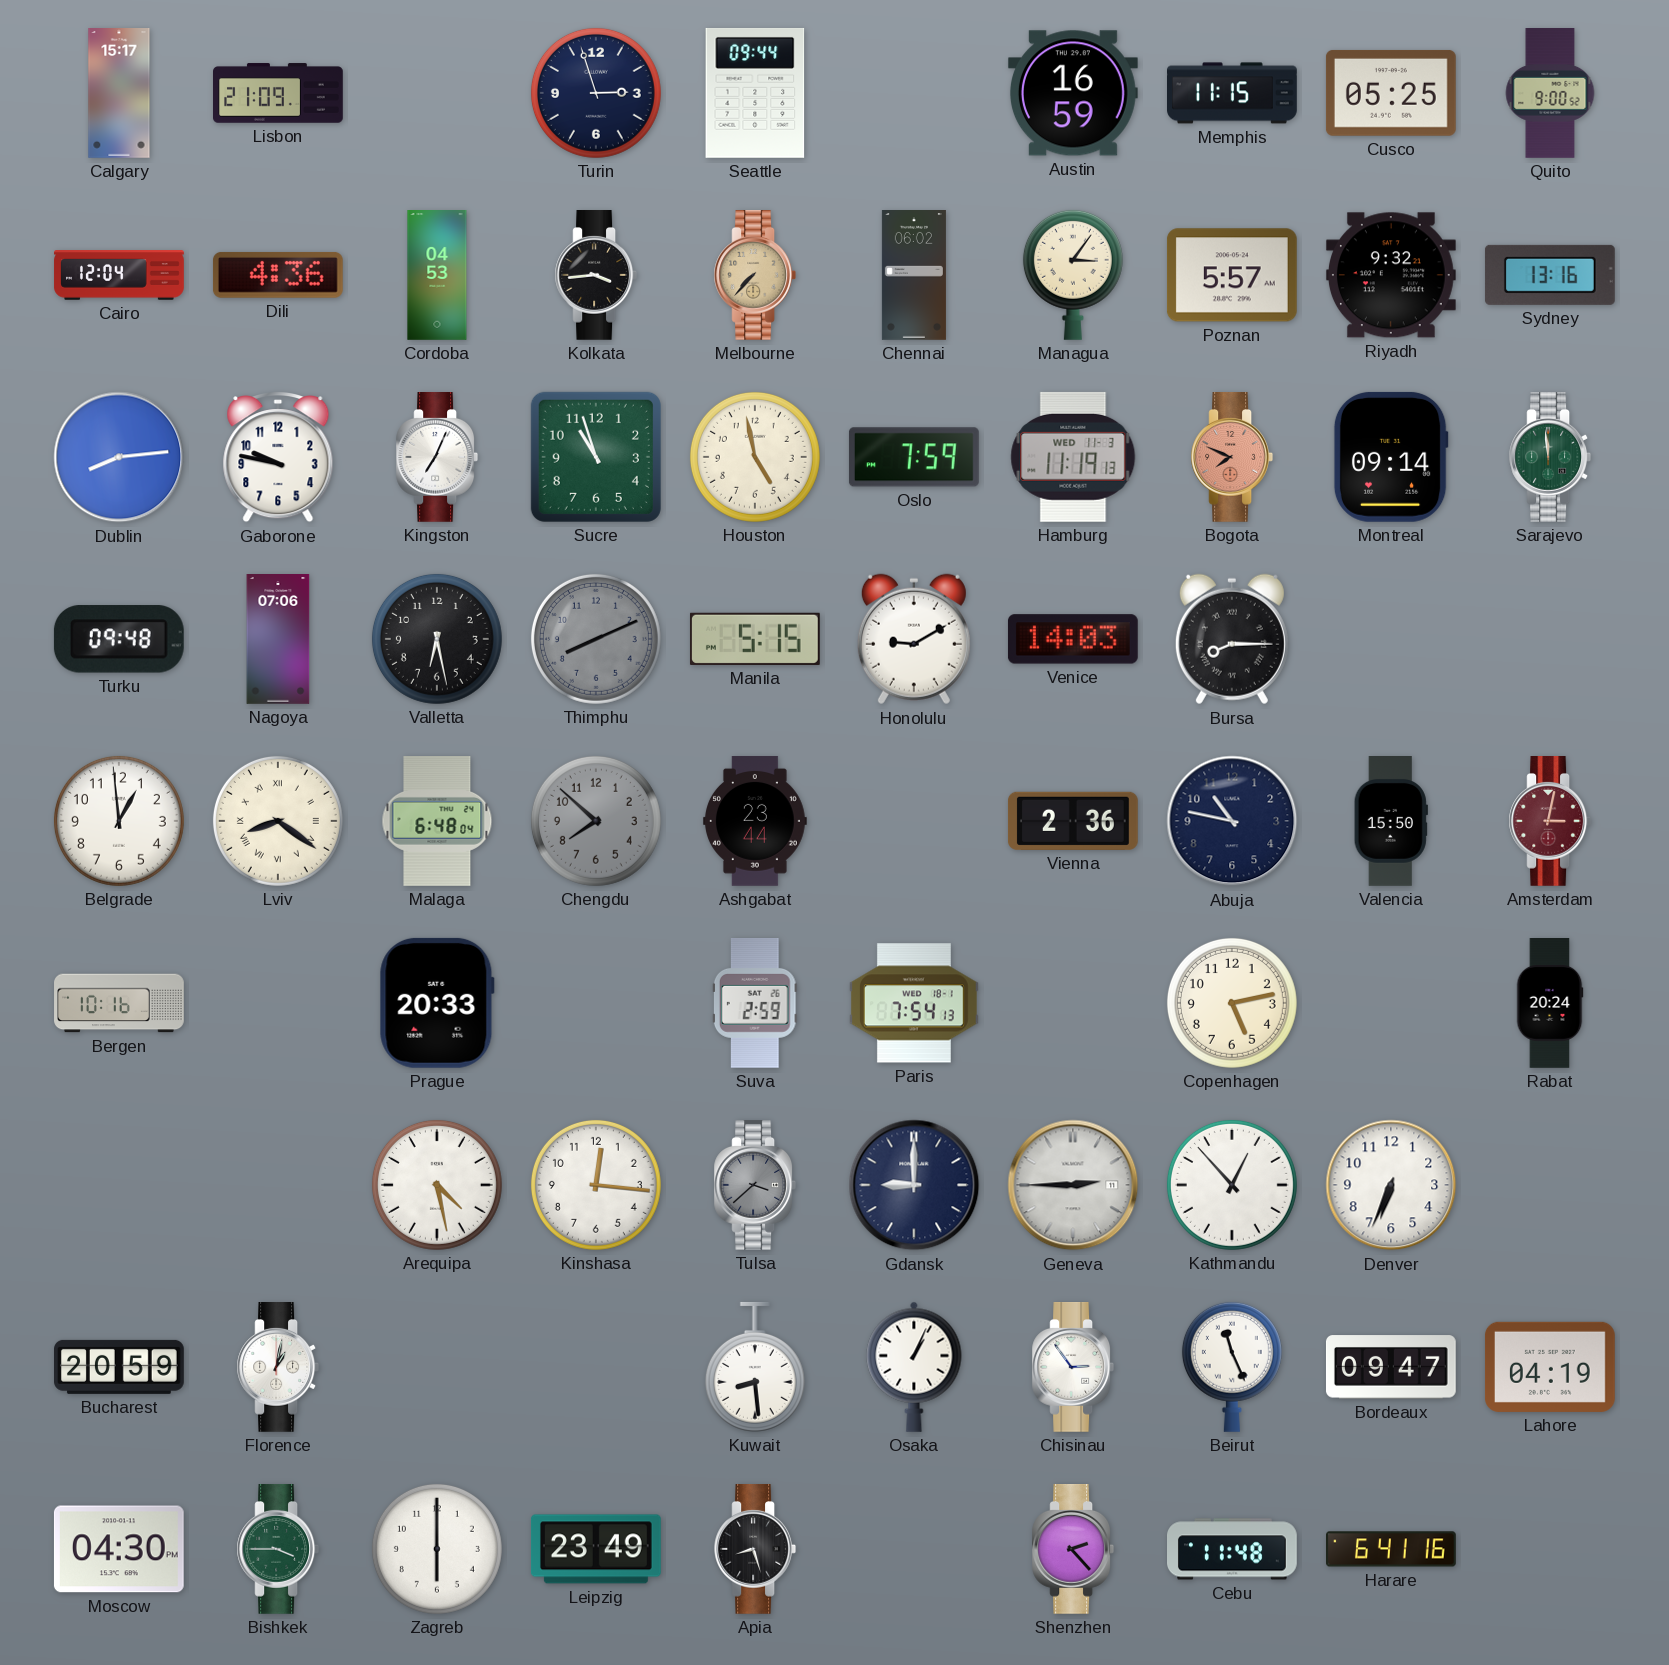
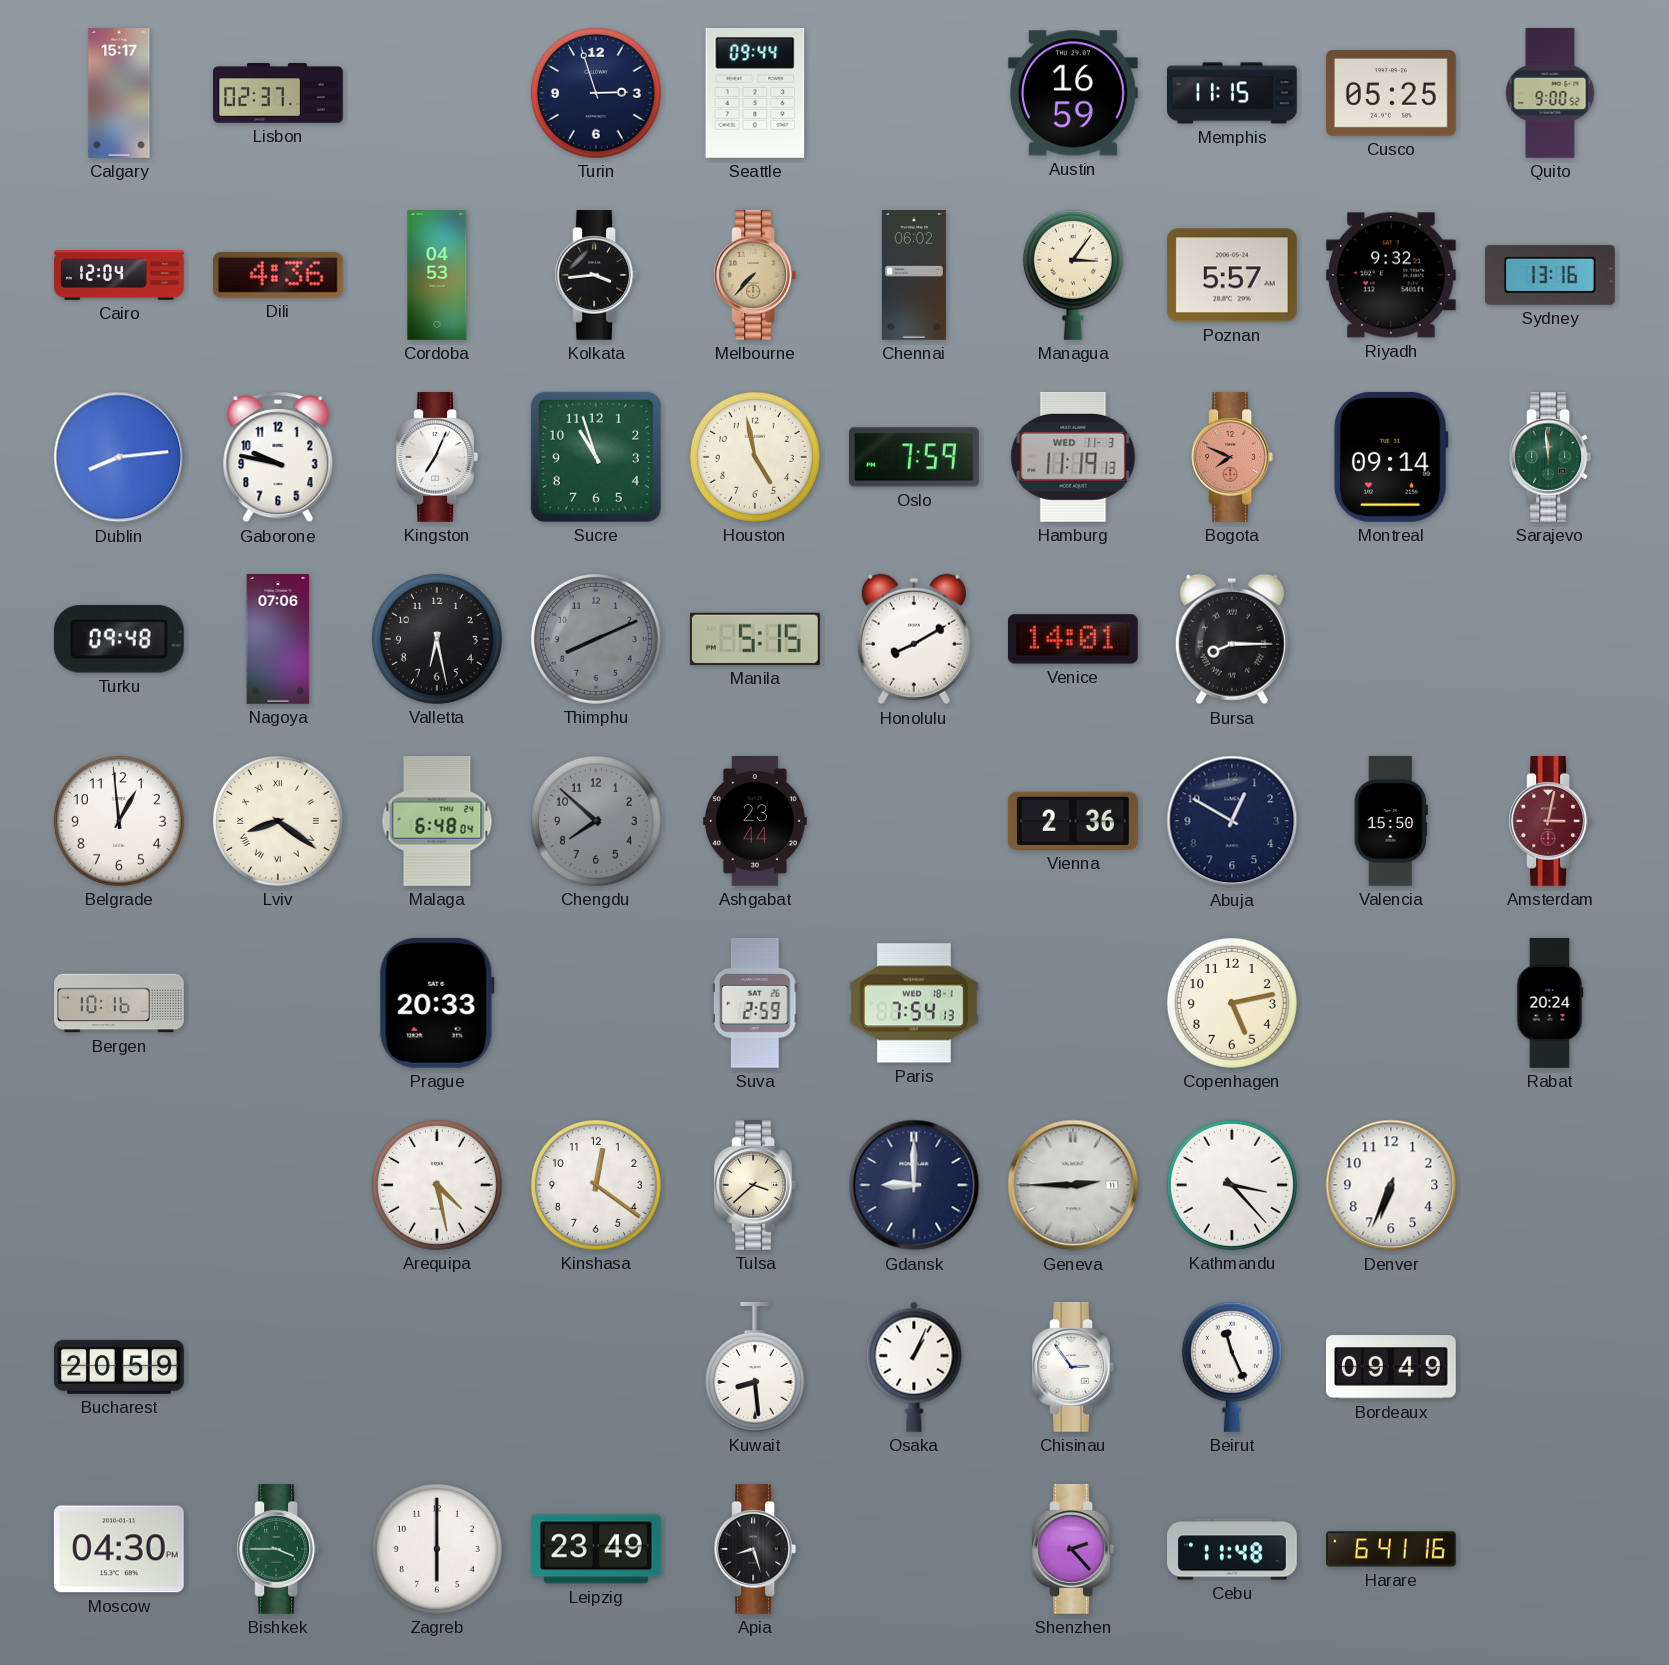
Lisbon: 21:09 -> 02:37 (279, 93)
Honolulu: 9:10 -> 8:10 (914, 639)
Venice: 14:03 -> 14:01 (1073, 639)
Abuja: 10:47 -> 12:50 (1232, 821)
Kinshasa: 12:16 -> 12:21 (596, 1185)
Tulsa dial: grey -> cream (755, 1186)
Kathmandu: 12:53 -> 3:23 (1232, 1185)
Florence: 1:02 -> none (278, 1368)
Bordeaux: 09:47 -> 09:49 (1391, 1367)
Lahore: 04:19 -> none (1550, 1367)
